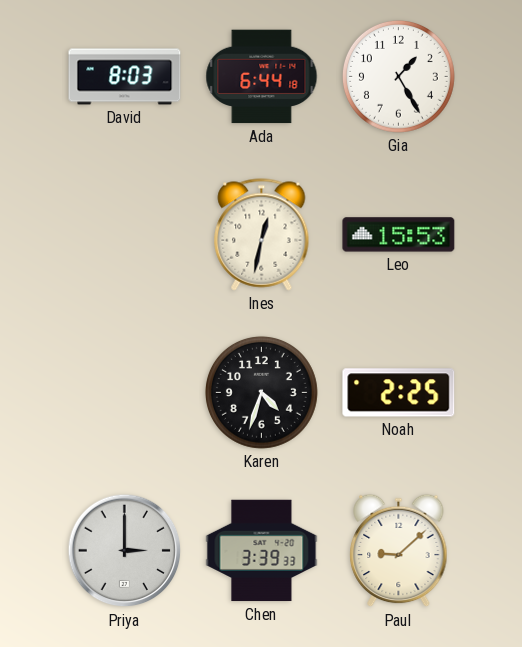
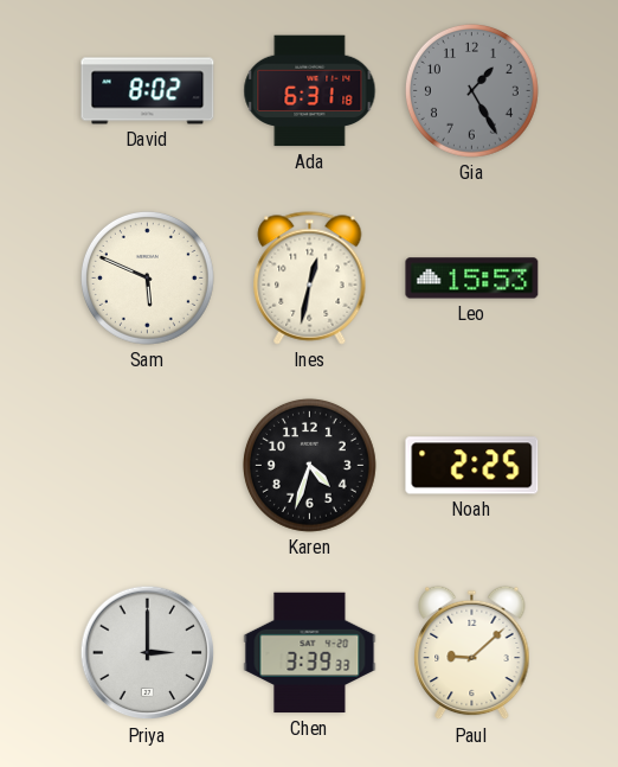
David: 8:03 -> 8:02 (148, 91)
Ada: 6:44 -> 6:31 (310, 91)
Gia dial: white -> grey (471, 90)
Sam: none -> 5:49 (147, 277)
